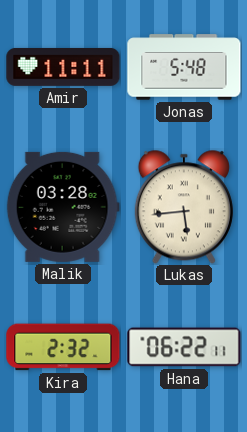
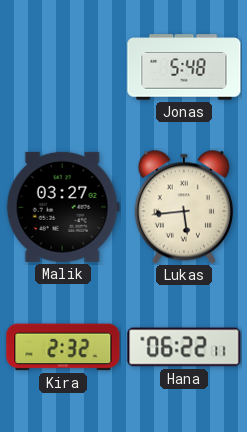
Amir: 11:11 -> none (63, 67)
Malik: 03:28 -> 03:27 (63, 207)
